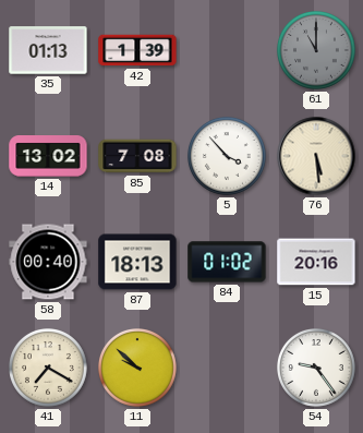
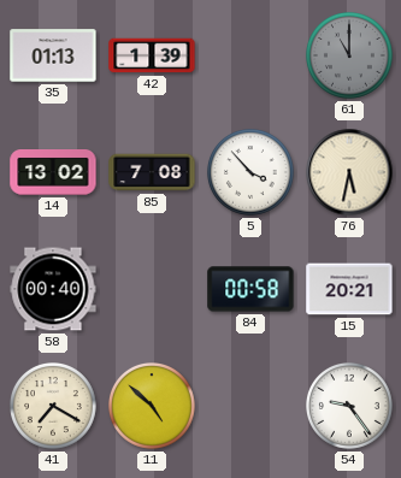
76: 5:29 -> 5:32 (349, 172)
87: 18:13 -> none (137, 262)
84: 01:02 -> 00:58 (250, 289)
15: 20:16 -> 20:21 (349, 289)
11: 9:52 -> 4:52 (153, 407)
